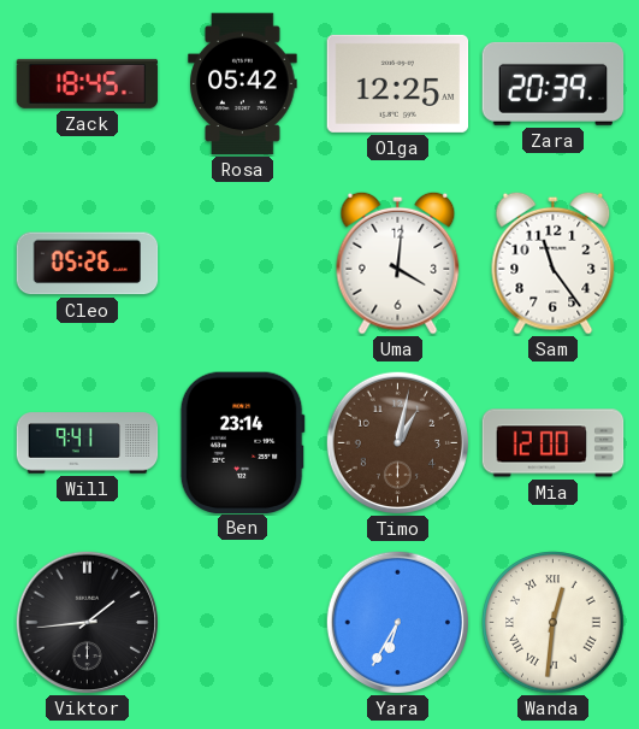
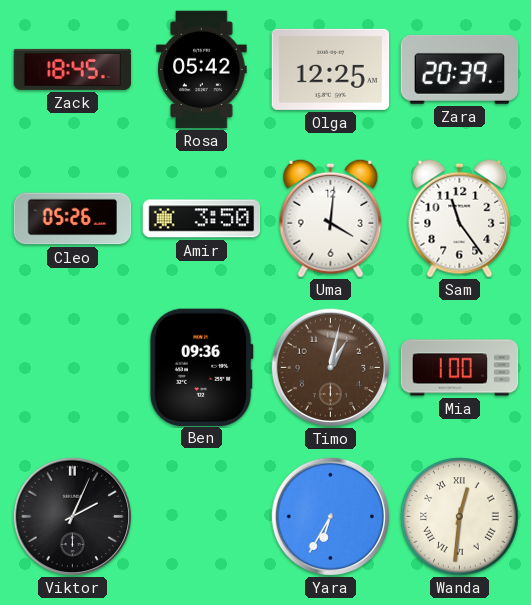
Amir: none -> 3:50 (202, 219)
Will: 9:41 -> none (88, 443)
Ben: 23:14 -> 09:36 (201, 367)
Mia: 12:00 -> 1:00 (460, 368)
Viktor: 1:44 -> 2:04 (72, 516)
